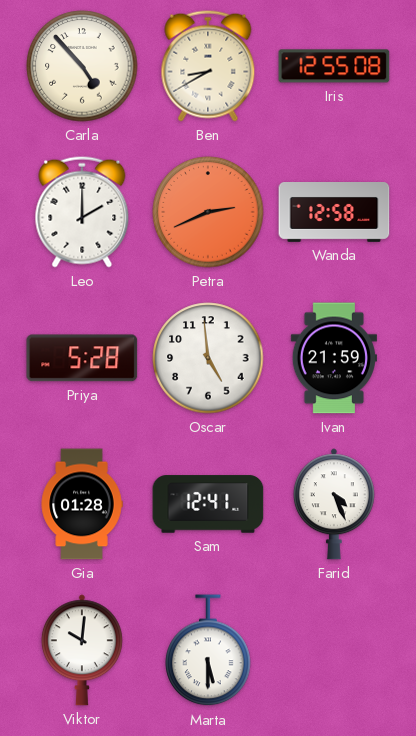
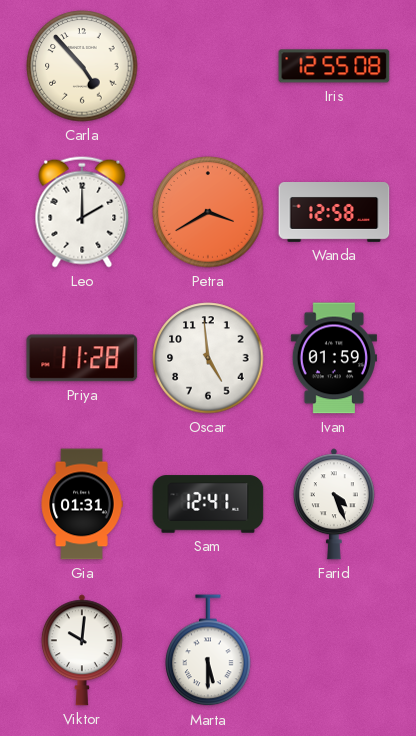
Ben: 8:40 -> none (208, 66)
Petra: 2:41 -> 3:40 (208, 212)
Priya: 5:28 -> 11:28 (82, 358)
Ivan: 21:59 -> 01:59 (334, 358)
Gia: 01:28 -> 01:31 (82, 504)
